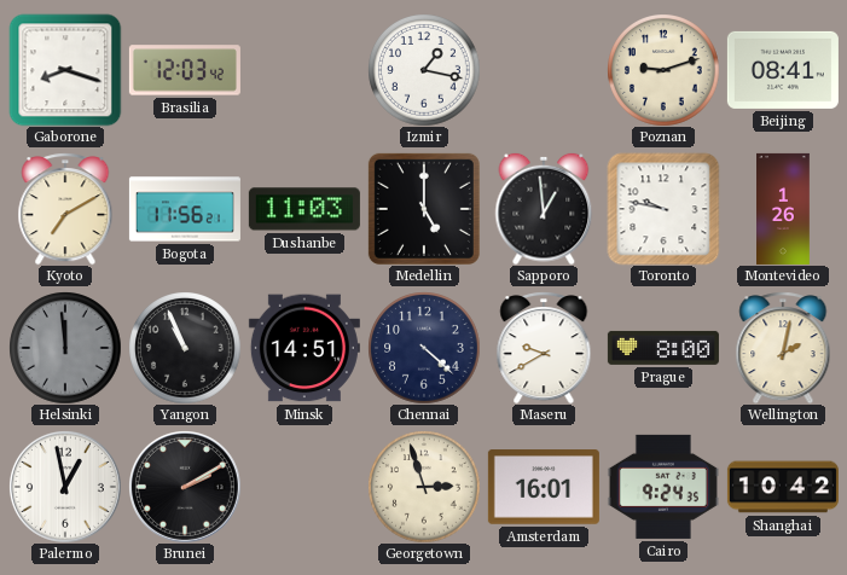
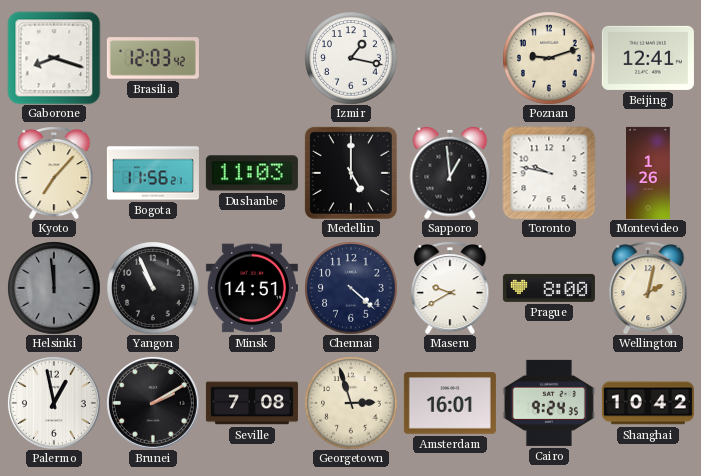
Beijing: 08:41 -> 12:41 (648, 58)
Kyoto: 7:10 -> 7:07 (54, 173)
Seville: none -> 7:08 (252, 403)
